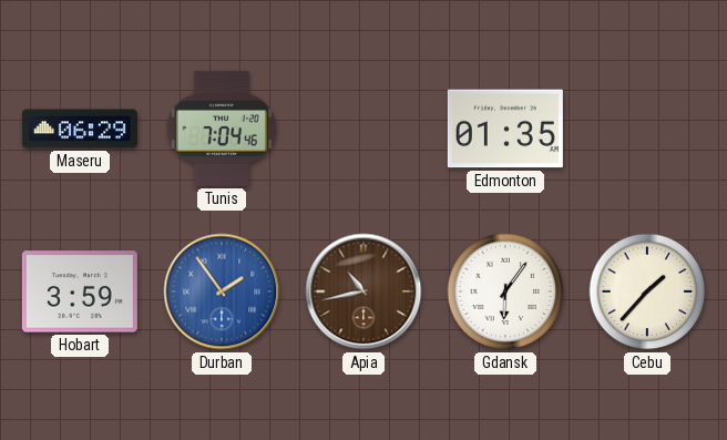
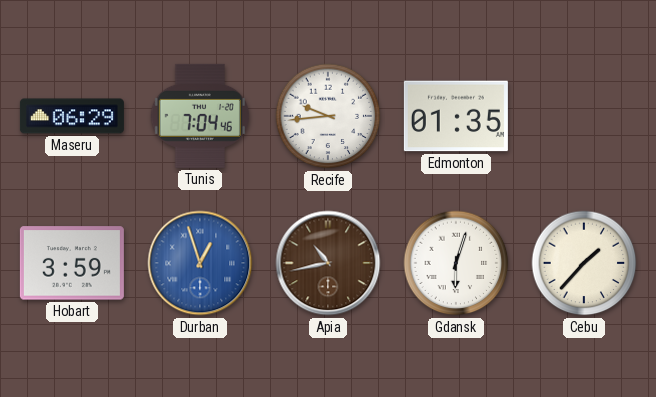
Recife: none -> 9:44 (328, 116)
Durban: 1:54 -> 12:57 (200, 263)
Gdansk: 6:06 -> 6:03 (456, 263)
